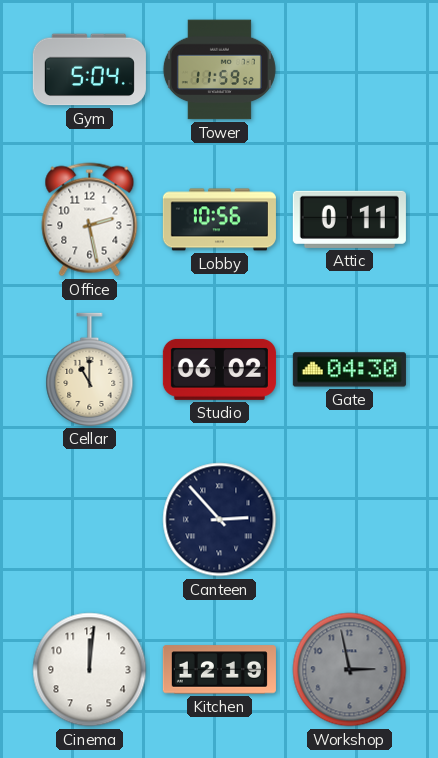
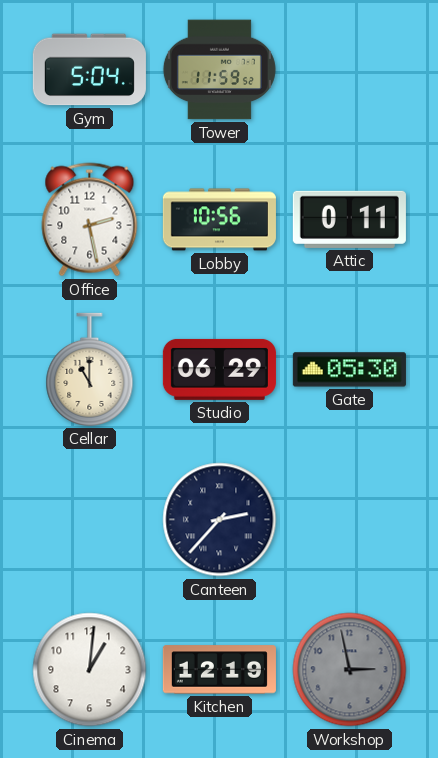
Studio: 06:02 -> 06:29 (219, 369)
Gate: 04:30 -> 05:30 (349, 370)
Canteen: 2:53 -> 2:37 (220, 520)
Cinema: 12:01 -> 1:01 (90, 670)
